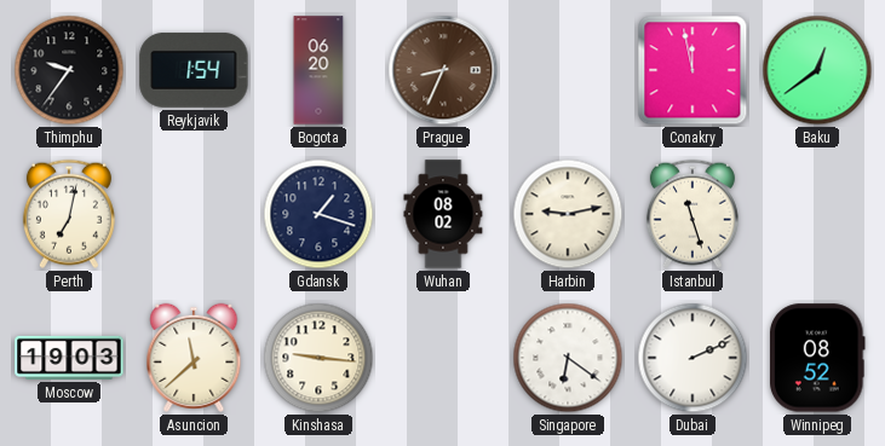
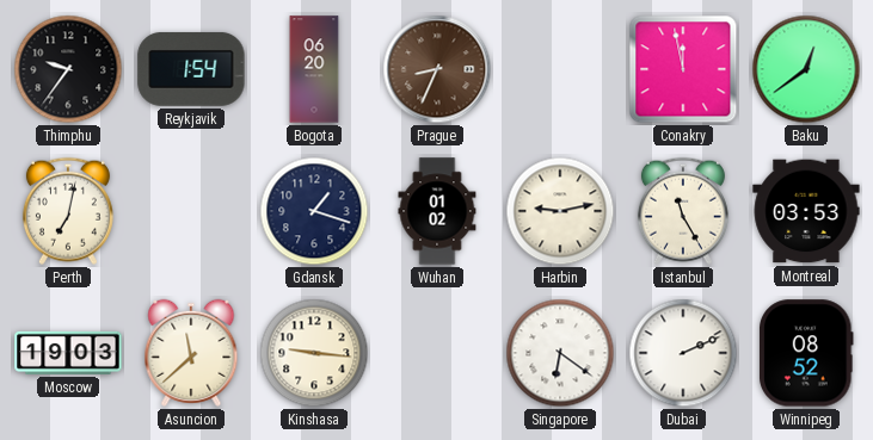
Wuhan: 08:02 -> 01:02 (437, 211)
Istanbul: 11:27 -> 11:25 (683, 211)
Montreal: none -> 03:53 (806, 211)
